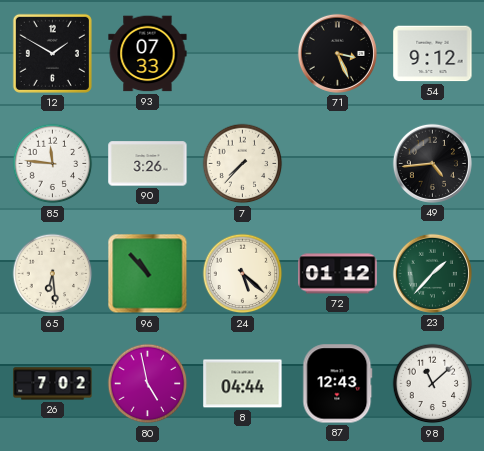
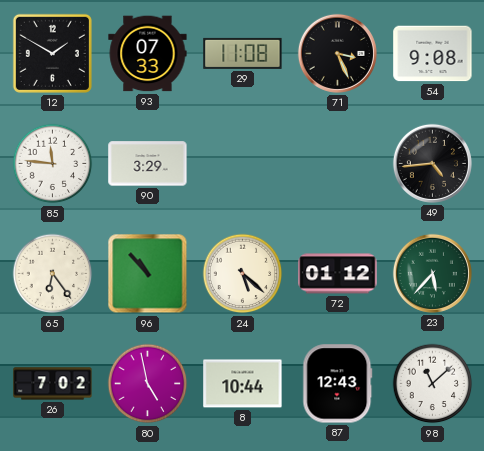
29: none -> 11:08 (243, 53)
54: 9:12 -> 9:08 (433, 54)
90: 3:26 -> 3:29 (148, 164)
7: 7:37 -> none (243, 164)
65: 6:29 -> 6:24 (53, 274)
23: 1:37 -> 5:37 (432, 273)
8: 04:44 -> 10:44 (243, 384)
